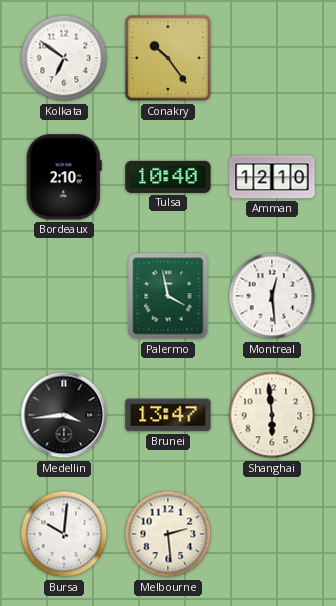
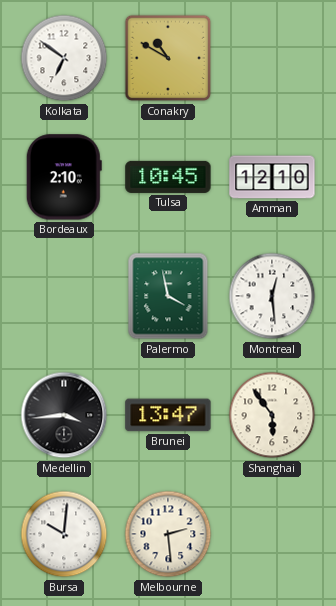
Conakry: 10:24 -> 10:50 (168, 58)
Tulsa: 10:40 -> 10:45 (168, 177)
Shanghai: 5:59 -> 5:54 (272, 415)
